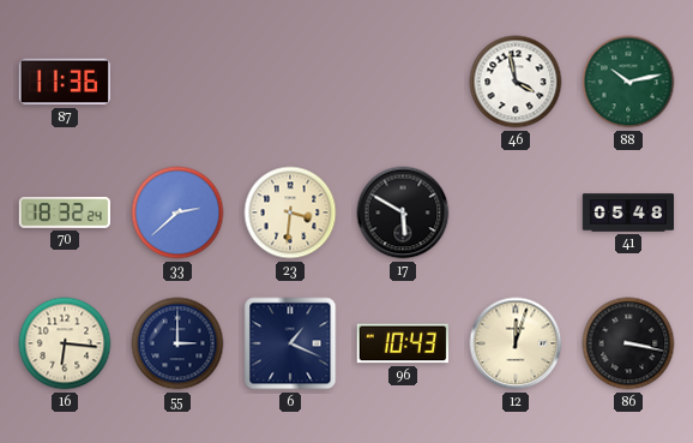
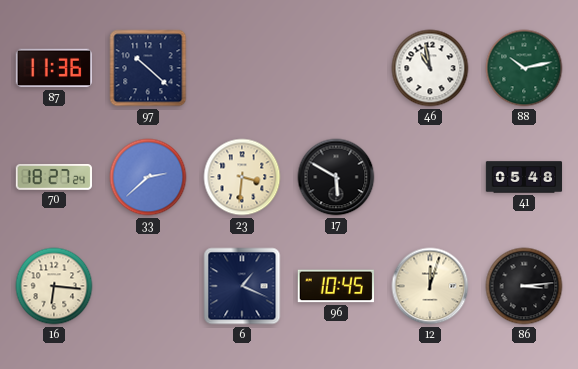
97: none -> 10:22 (148, 68)
46: 3:58 -> 10:58 (430, 68)
70: 18:32 -> 18:27 (53, 177)
55: 3:00 -> none (177, 343)
96: 10:43 -> 10:45 (336, 286)
86: 3:17 -> 3:14 (524, 286)
